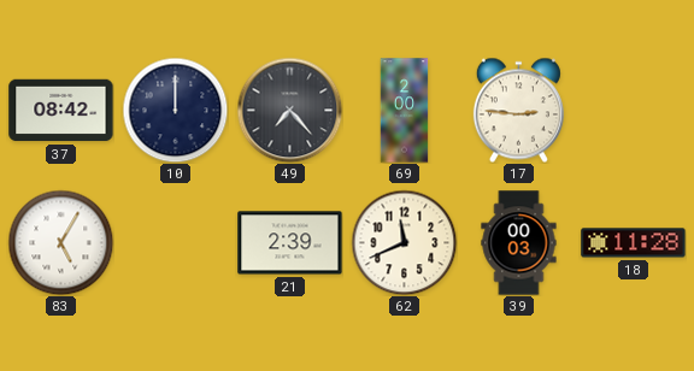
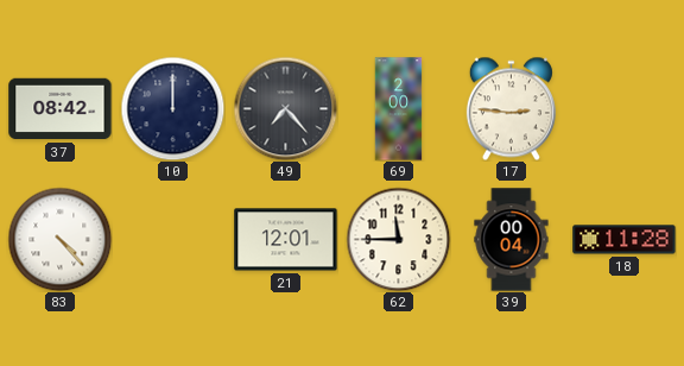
83: 5:05 -> 4:23 (59, 239)
21: 2:39 -> 12:01 (286, 240)
62: 11:41 -> 11:45 (398, 239)
39: 00:03 -> 00:04 (512, 240)
